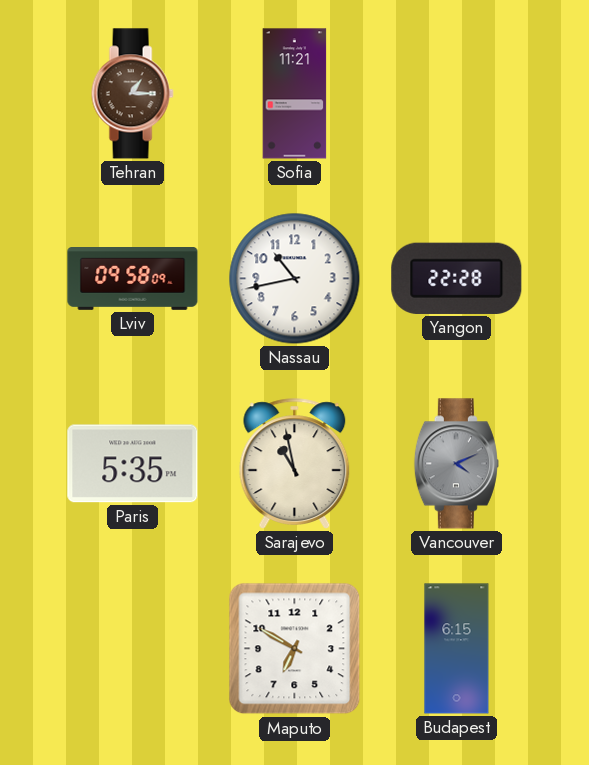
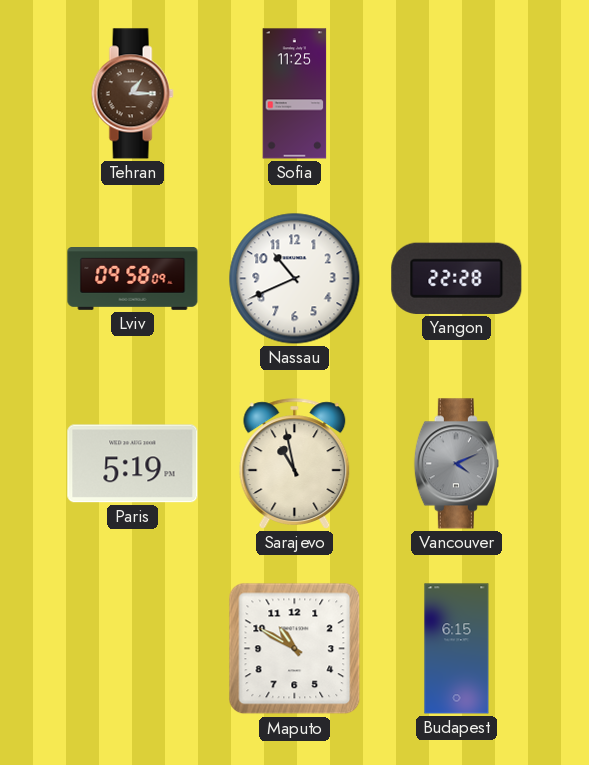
Sofia: 11:21 -> 11:25 (295, 94)
Nassau: 10:43 -> 10:41 (295, 279)
Paris: 5:35 -> 5:19 (133, 464)
Maputo: 6:50 -> 10:50 (295, 649)
